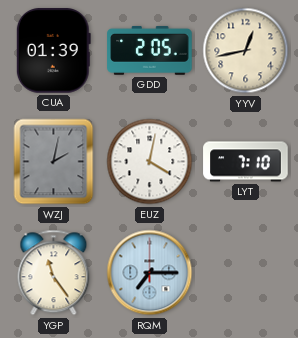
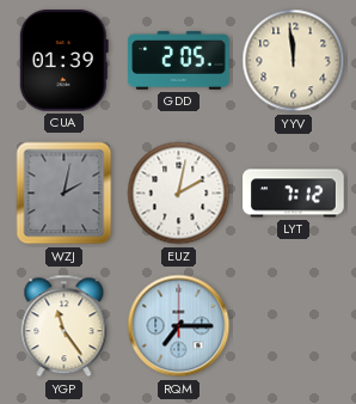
YYV: 12:43 -> 11:59 (294, 61)
EUZ: 4:02 -> 2:02 (179, 194)
LYT: 7:10 -> 7:12 (294, 194)
